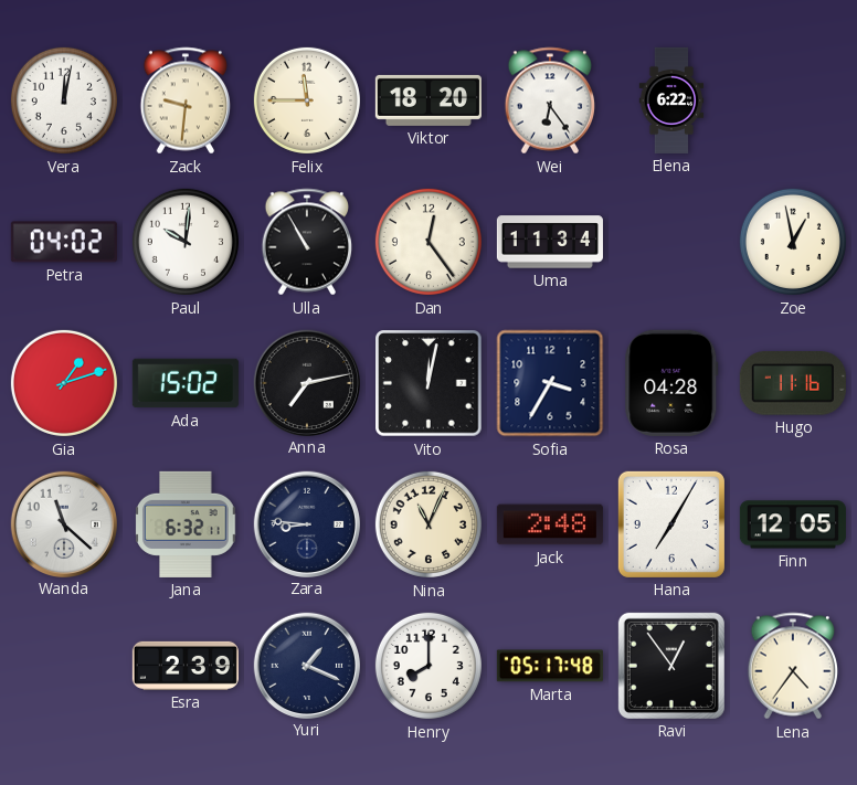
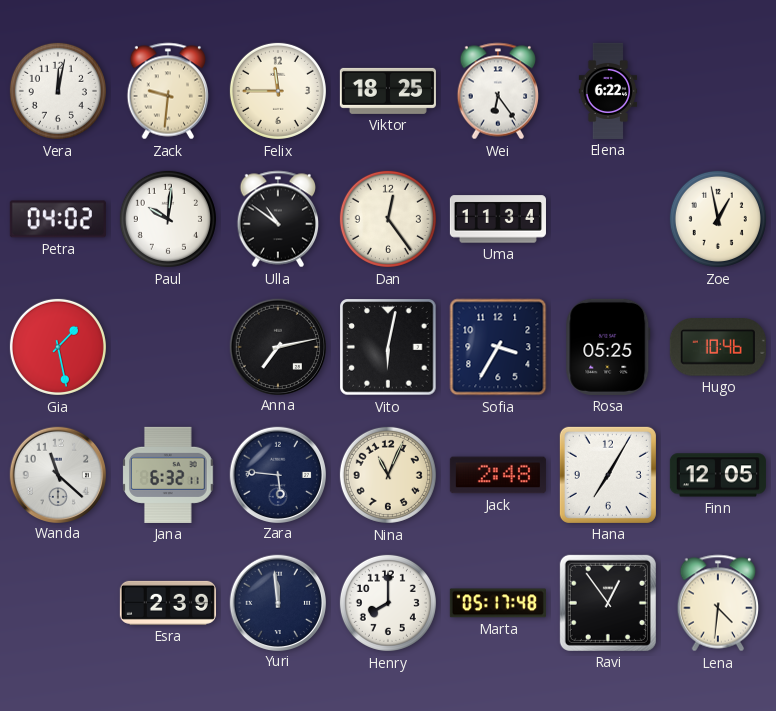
Viktor: 18:20 -> 18:25 (388, 91)
Ulla: 10:55 -> 10:51 (278, 219)
Gia: 1:12 -> 1:28 (58, 347)
Ada: 15:02 -> none (186, 383)
Vito: 12:02 -> 6:02 (388, 347)
Rosa: 04:28 -> 05:25 (608, 347)
Hugo: 11:16 -> 10:46 (718, 347)
Zara: 8:46 -> 5:46 (277, 474)
Yuri: 1:19 -> 11:59 (277, 602)
Lena: 4:36 -> 4:31 (718, 603)
